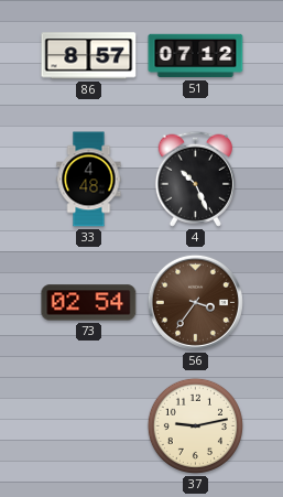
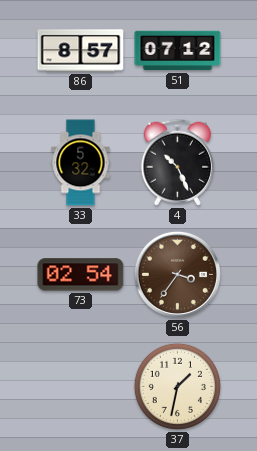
33: 4:48 -> 5:32 (81, 163)
37: 9:13 -> 1:32 (177, 386)
